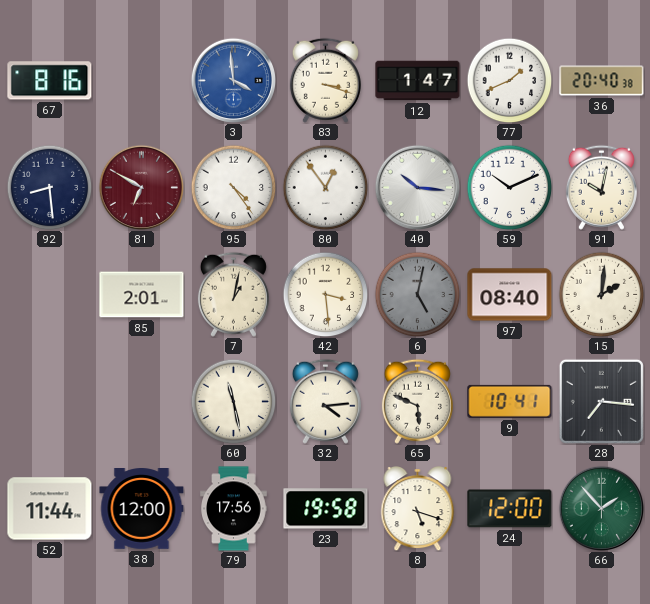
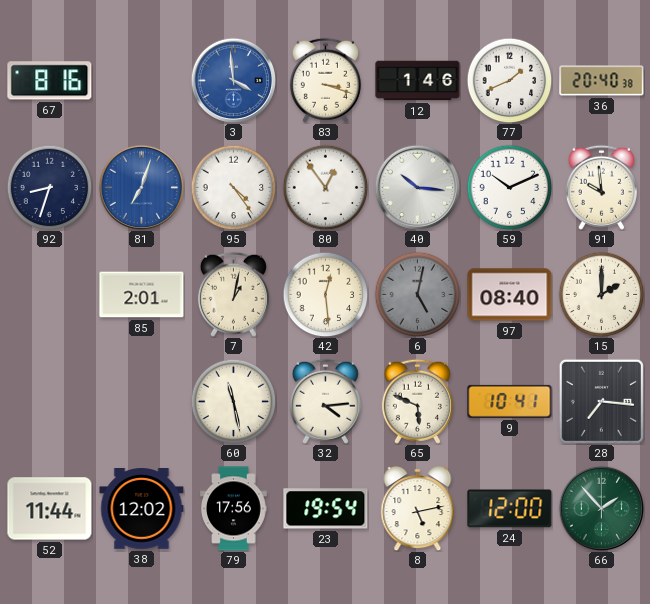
12: 1:47 -> 1:46 (418, 81)
92: 8:29 -> 8:33 (49, 187)
81: 6:50 -> 7:03 (141, 187)
81 dial: burgundy -> blue (141, 187)
91: 10:02 -> 9:59 (601, 187)
42: 3:29 -> 12:29 (325, 294)
15: 2:01 -> 2:00 (601, 294)
38: 12:00 -> 12:02 (142, 509)
23: 19:58 -> 19:54 (326, 509)
8: 5:18 -> 5:13 (418, 509)
